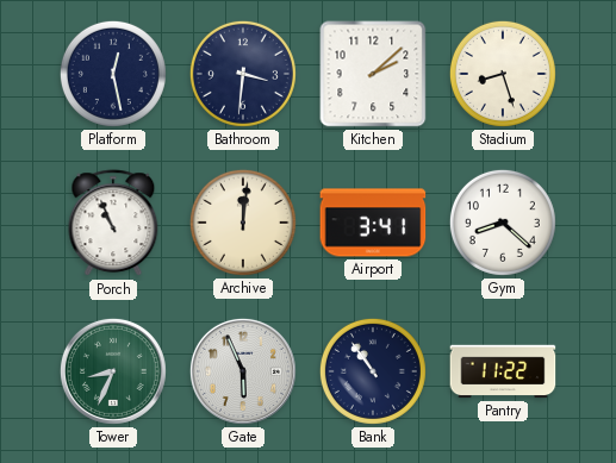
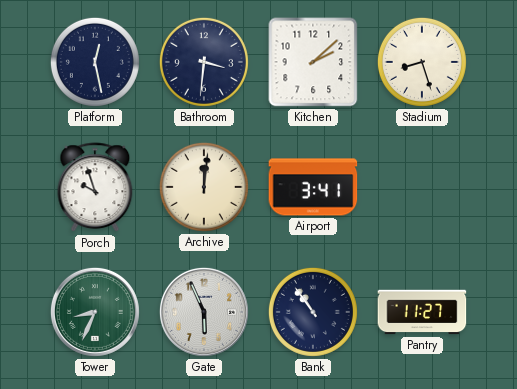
Porch: 10:56 -> 9:57 (95, 188)
Gym: 8:22 -> none (503, 223)
Pantry: 11:22 -> 11:27 (422, 312)
